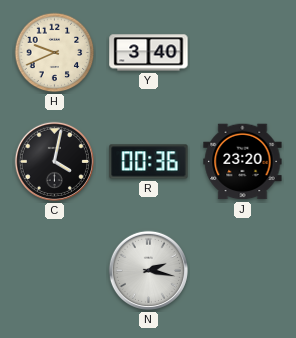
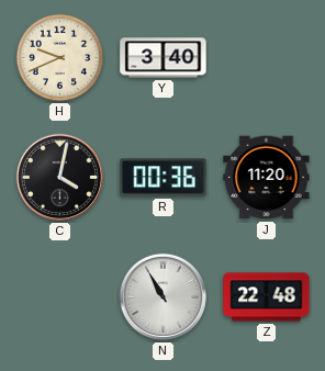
J: 23:20 -> 11:20 (267, 178)
N: 2:17 -> 10:55 (162, 296)
Z: none -> 22:48 (267, 297)
